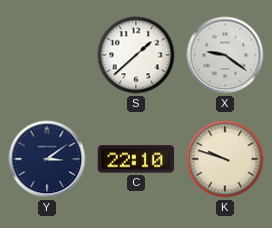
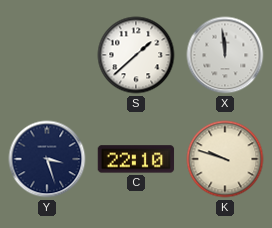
X: 9:21 -> 11:59 (225, 55)
Y: 3:09 -> 3:27 (47, 159)
